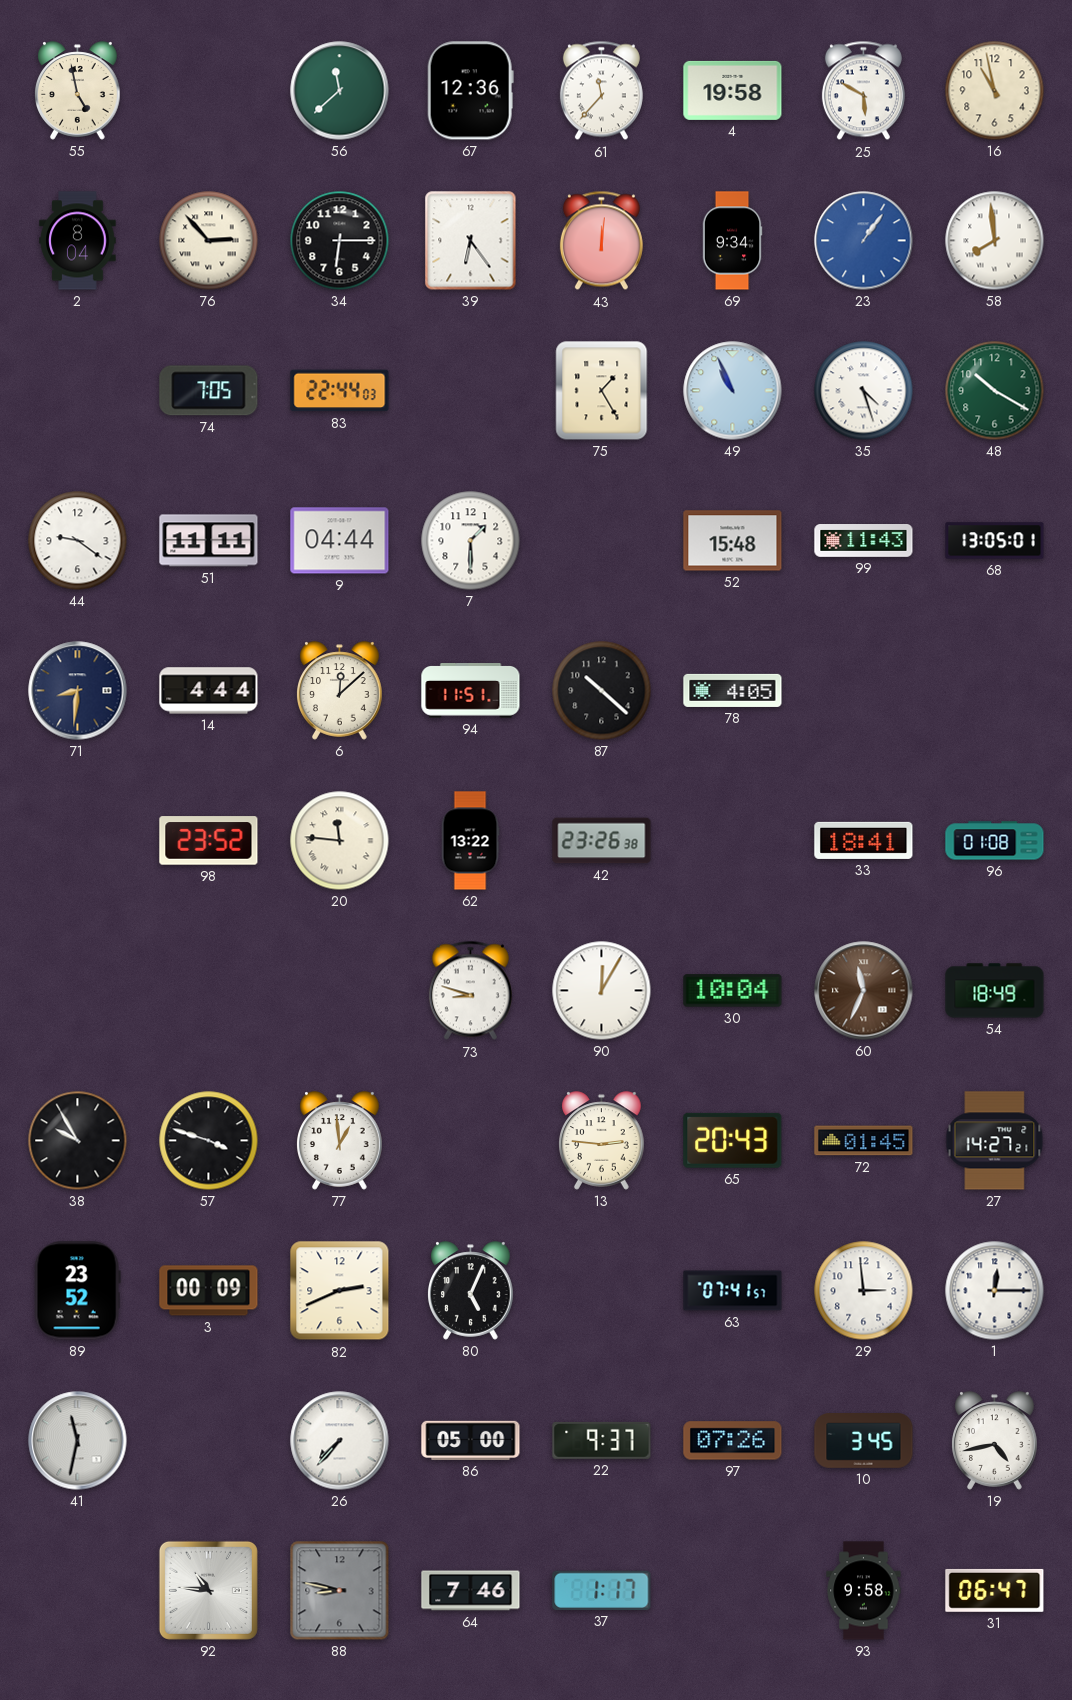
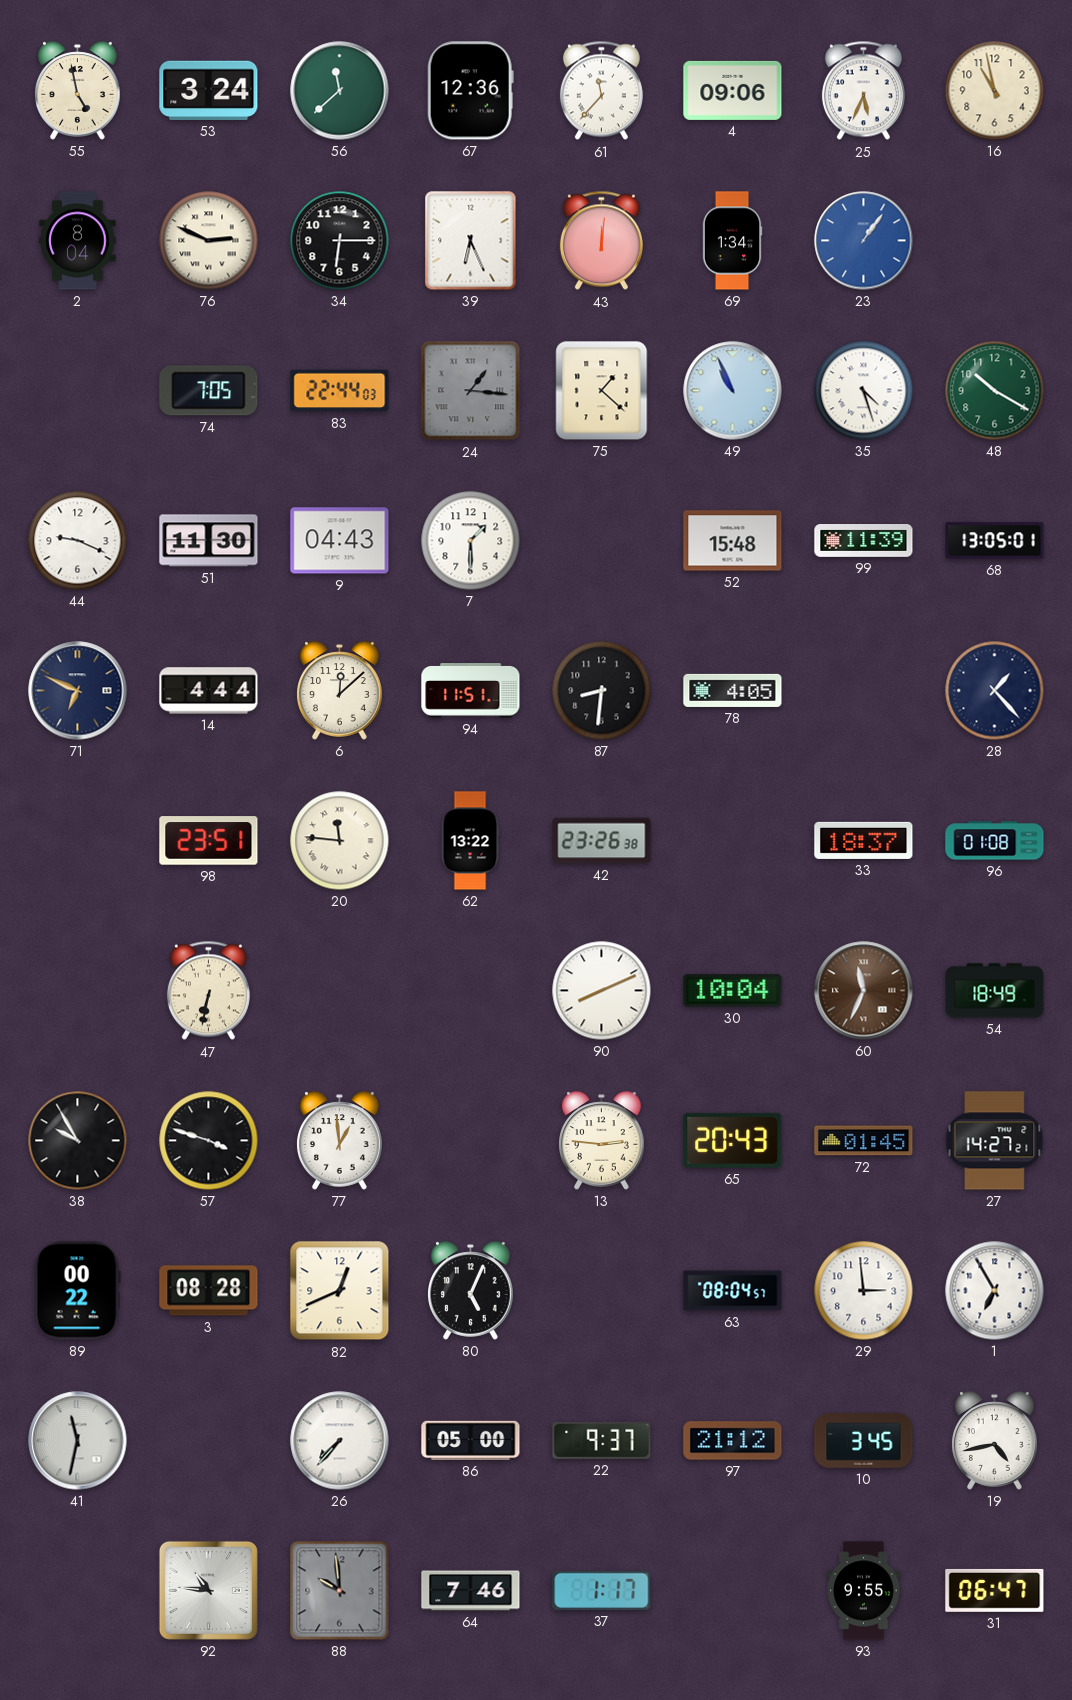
53: none -> 3:24 (209, 90)
4: 19:58 -> 09:06 (733, 90)
25: 5:50 -> 5:34 (863, 91)
76: 2:53 -> 2:49 (209, 241)
39: 6:24 -> 6:26 (471, 241)
69: 9:34 -> 1:34 (732, 241)
58: 7:59 -> none (995, 241)
24: none -> 1:16 (471, 391)
75: 1:25 -> 1:22 (602, 391)
44: 9:21 -> 9:19 (78, 541)
51: 11:11 -> 11:30 (209, 541)
9: 04:44 -> 04:43 (340, 541)
99: 11:43 -> 11:39 (864, 541)
71: 8:31 -> 6:49 (78, 691)
87: 10:22 -> 8:31 (602, 691)
28: none -> 1:23 (995, 691)
98: 23:52 -> 23:51 (209, 841)
33: 18:41 -> 18:37 (864, 840)
47: none -> 6:32 (208, 991)
73: 8:48 -> none (470, 991)
90: 12:05 -> 8:11 (602, 991)
89: 23:52 -> 00:22 (77, 1291)
3: 00:09 -> 08:28 (209, 1291)
82: 2:41 -> 12:41 (340, 1291)
63: 07:41 -> 08:04 (733, 1291)
1: 12:15 -> 6:55 (995, 1291)
97: 07:26 -> 21:12 (733, 1441)
88: 8:47 -> 9:59 (340, 1591)
93: 9:58 -> 9:55 (864, 1591)
